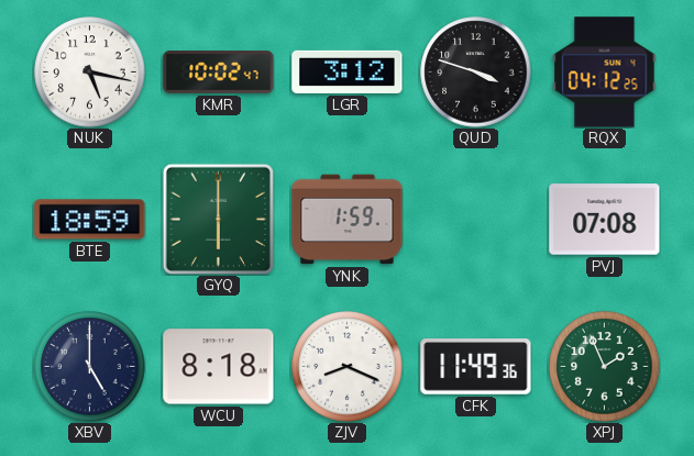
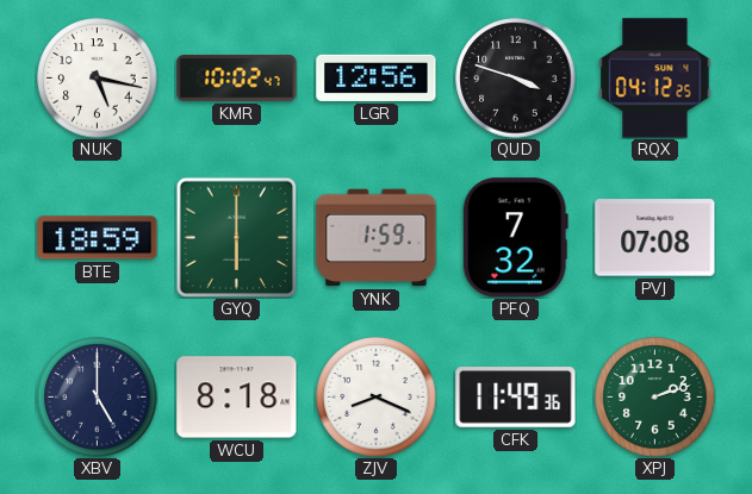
LGR: 3:12 -> 12:56 (377, 77)
PFQ: none -> 7:32 (515, 238)
XPJ: 1:56 -> 2:12 (655, 398)
